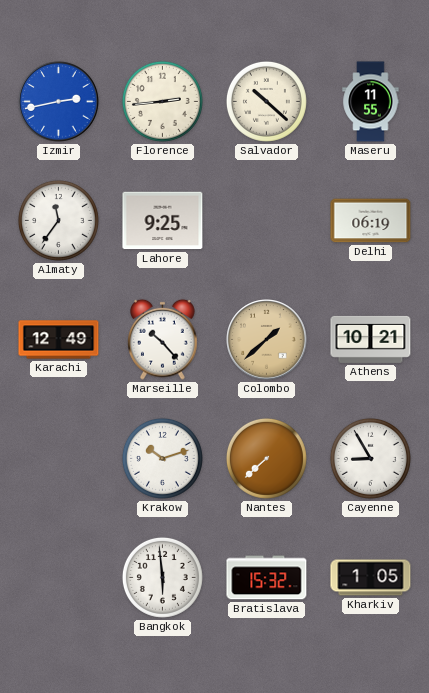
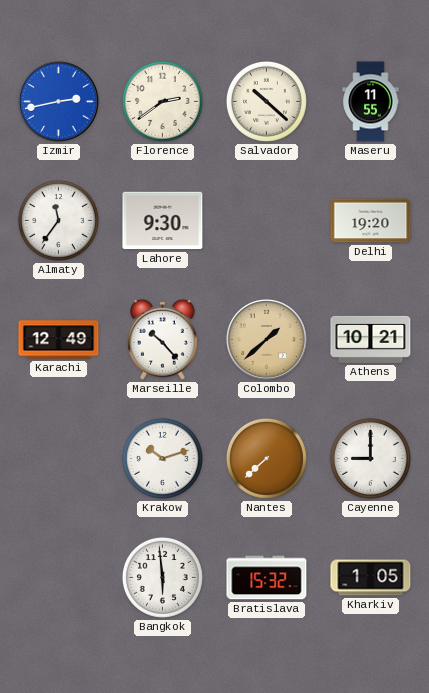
Florence: 2:44 -> 2:39 (162, 101)
Lahore: 9:25 -> 9:30 (163, 221)
Delhi: 06:19 -> 19:20 (371, 221)
Cayenne: 8:55 -> 9:00 (370, 458)
